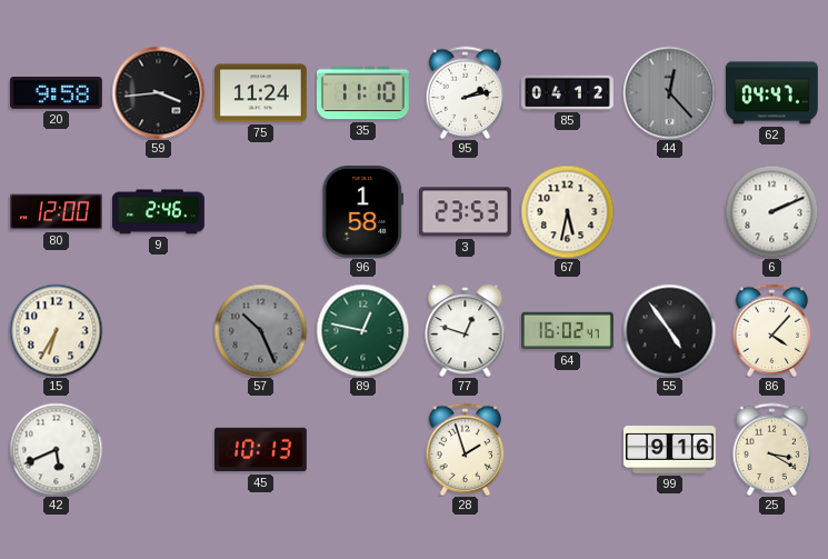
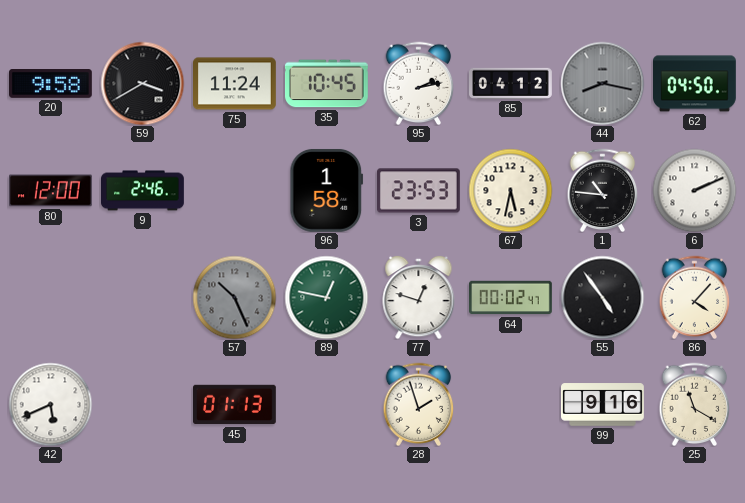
59: 3:44 -> 3:40 (142, 83)
35: 11:10 -> 10:45 (327, 84)
44: 12:23 -> 8:17 (602, 83)
62: 04:47 -> 04:50 (695, 84)
1: none -> 10:46 (603, 190)
15: 6:35 -> none (56, 330)
64: 16:02 -> 00:02 (511, 298)
45: 10:13 -> 01:13 (235, 405)
25: 3:20 -> 11:20 (695, 404)
